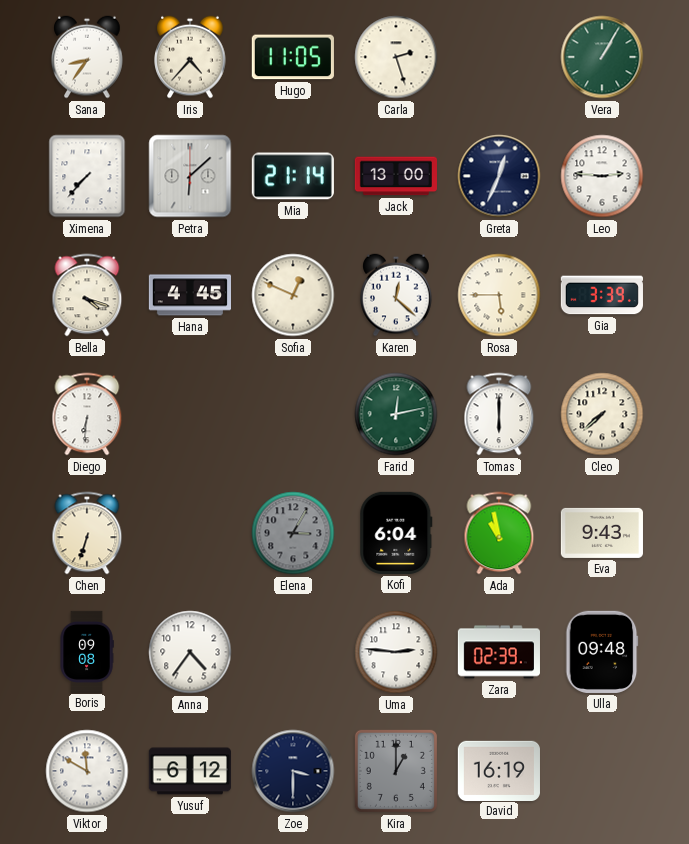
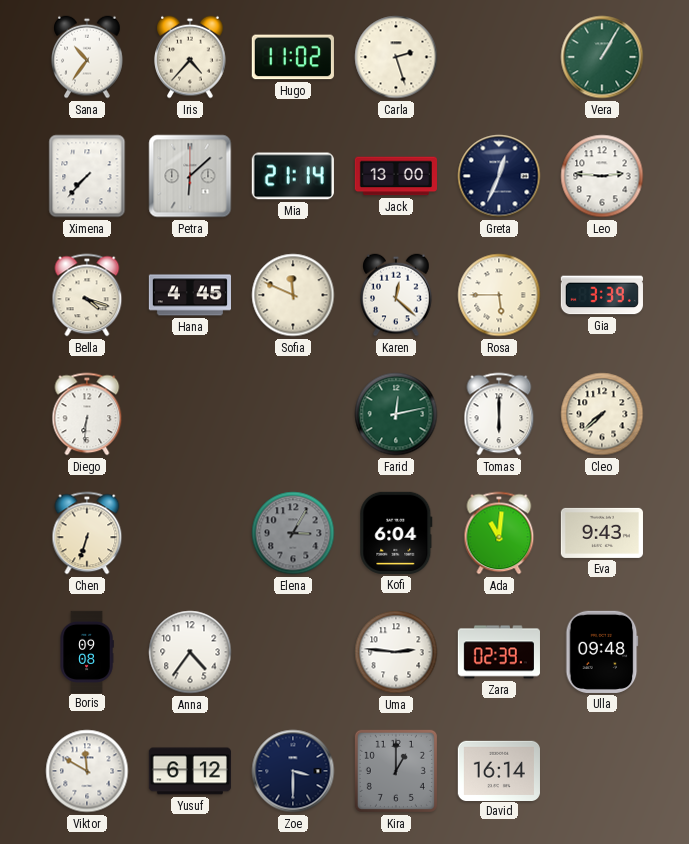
Sana: 8:36 -> 10:36 (87, 57)
Hugo: 11:05 -> 11:02 (293, 57)
Sofia: 12:49 -> 11:49 (293, 295)
Ada: 10:58 -> 11:01 (499, 533)
David: 16:19 -> 16:14 (499, 770)
